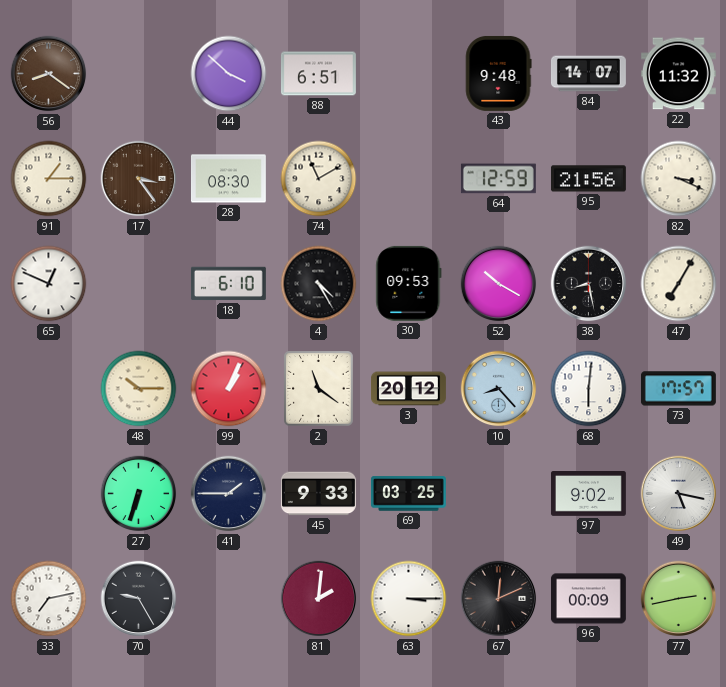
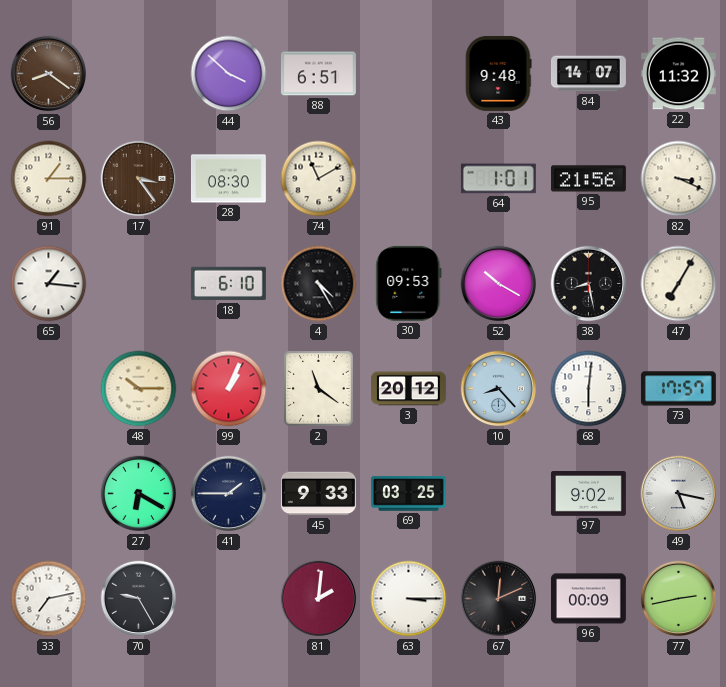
64: 12:59 -> 1:01 (498, 179)
65: 12:49 -> 1:16 (49, 284)
27: 6:33 -> 6:20 (139, 494)
